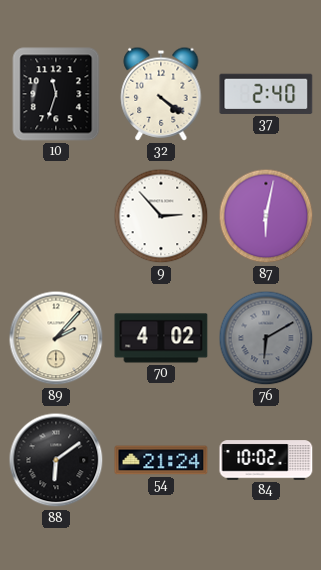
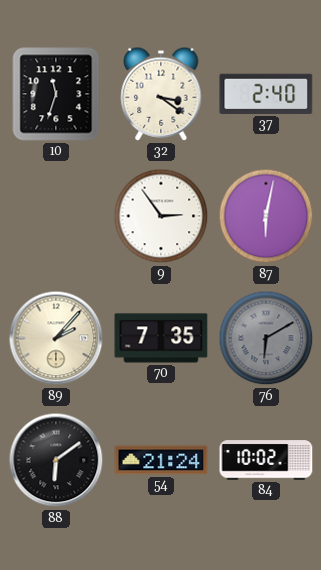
32: 4:21 -> 3:21 (161, 94)
9: 2:53 -> 2:54 (161, 216)
70: 4:02 -> 7:35 (161, 338)
